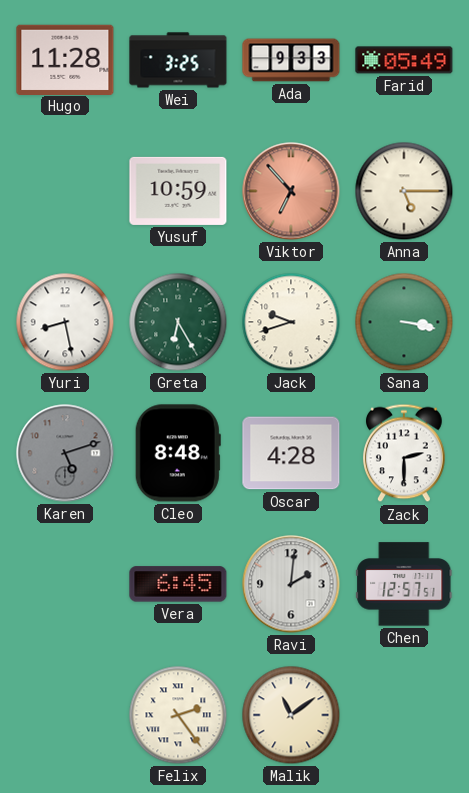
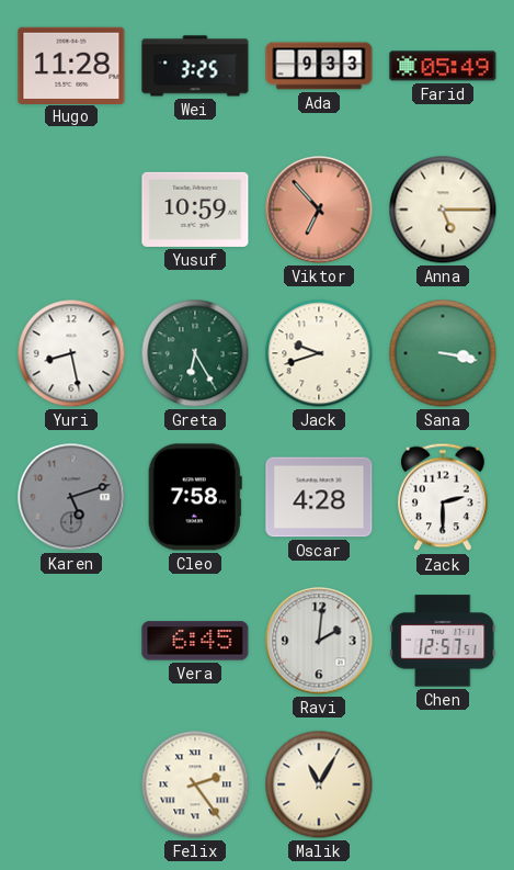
Cleo: 8:48 -> 7:58 (195, 497)
Malik: 11:09 -> 11:05 (319, 784)
